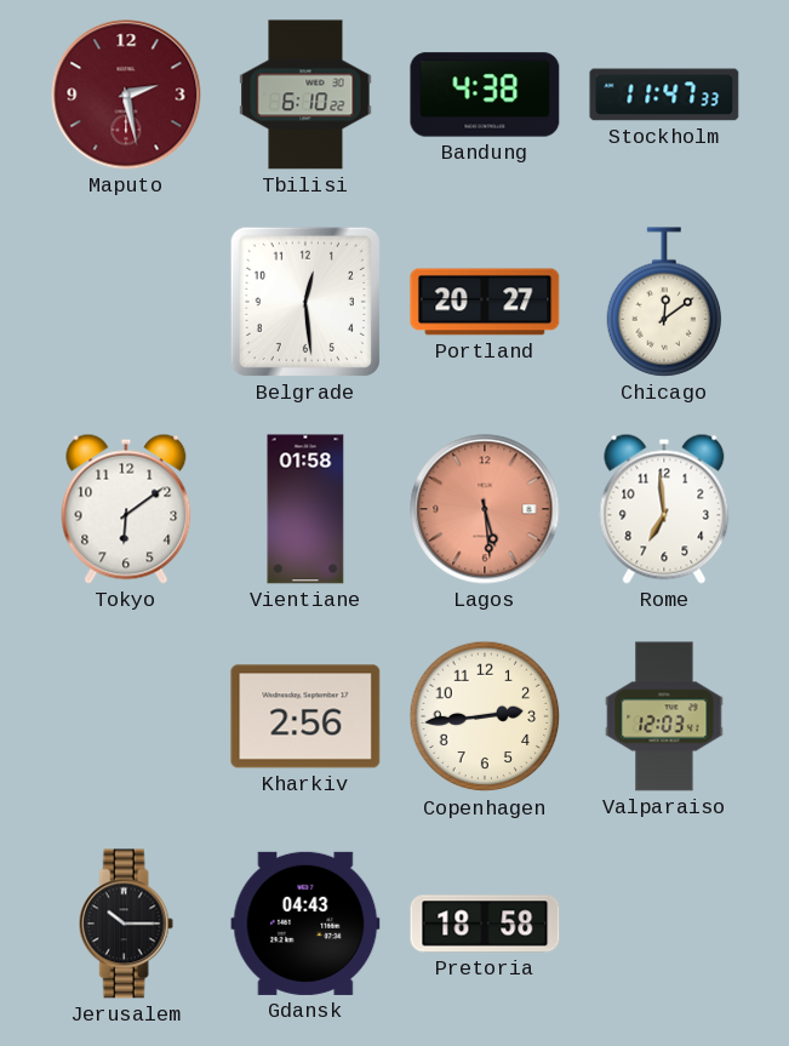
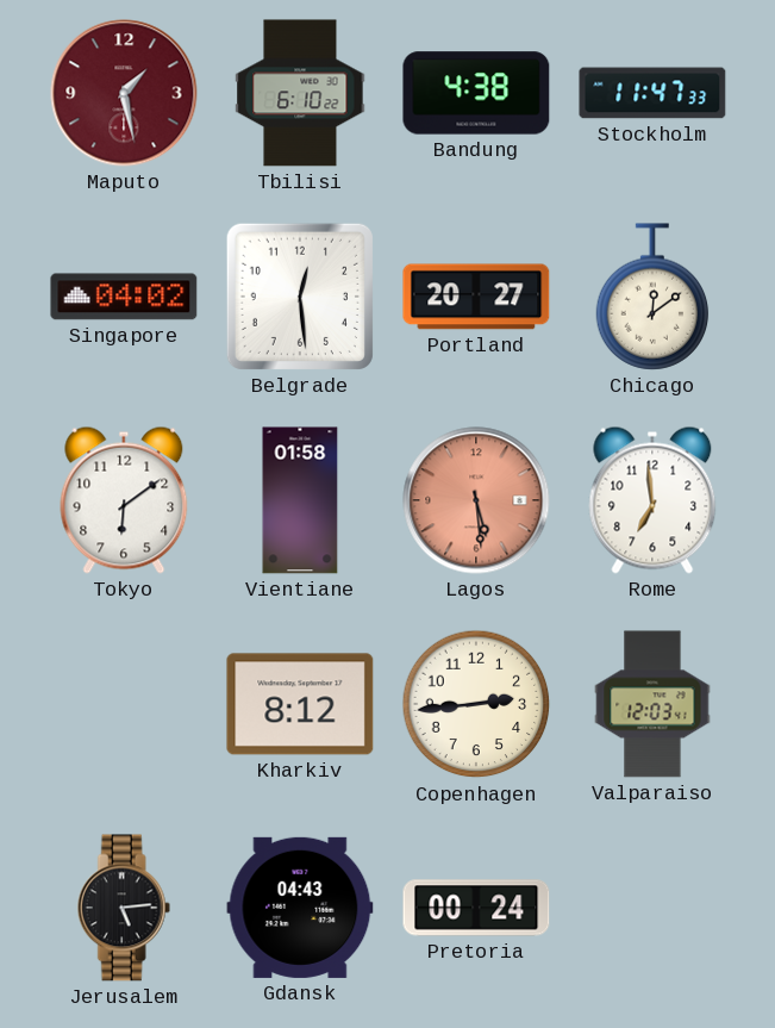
Maputo: 2:28 -> 1:28 (124, 93)
Singapore: none -> 04:02 (124, 297)
Kharkiv: 2:56 -> 8:12 (300, 704)
Jerusalem: 10:15 -> 5:14 (124, 908)
Pretoria: 18:58 -> 00:24 (476, 908)
